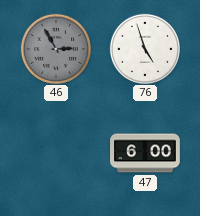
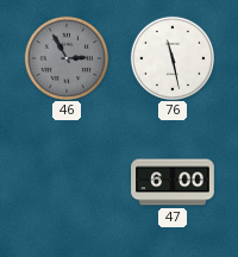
76: 4:57 -> 11:28 (171, 57)
